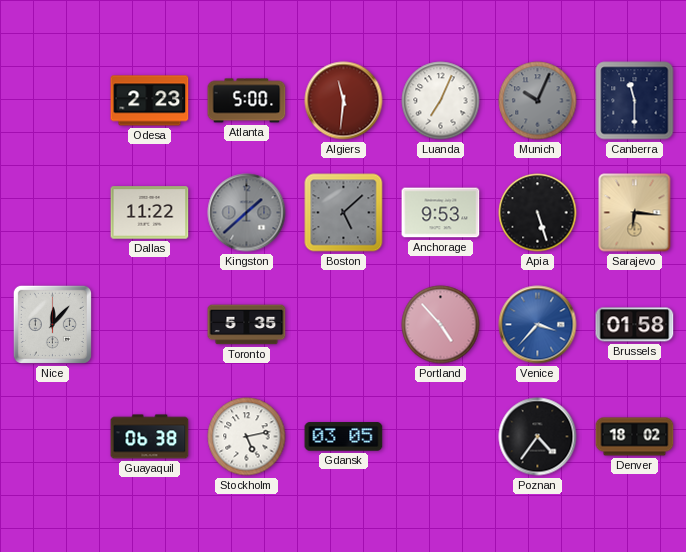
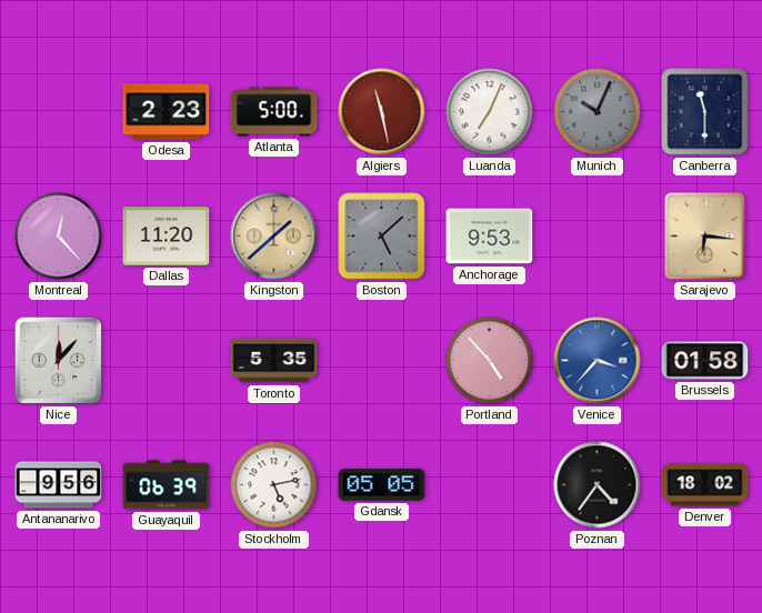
Algiers: 11:31 -> 11:28 (382, 112)
Montreal: none -> 12:23 (59, 237)
Dallas: 11:22 -> 11:20 (167, 237)
Kingston dial: grey -> champagne (274, 237)
Apia: 5:27 -> none (538, 213)
Antananarivo: none -> 9:56 (59, 485)
Guayaquil: 06:38 -> 06:39 (167, 485)
Gdansk: 03:05 -> 05:05 (382, 485)
